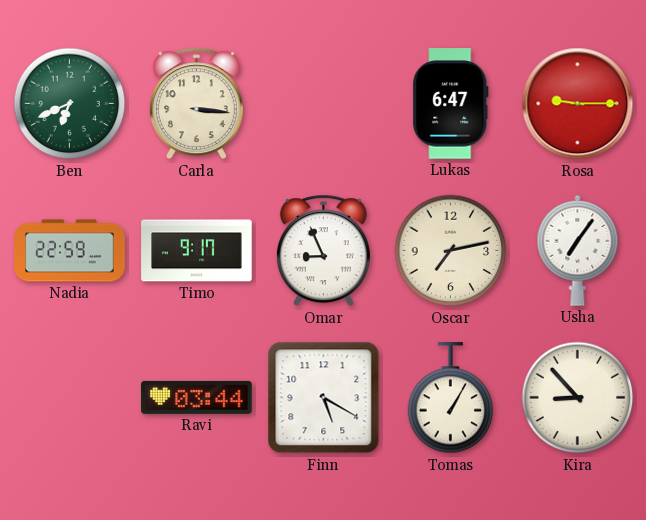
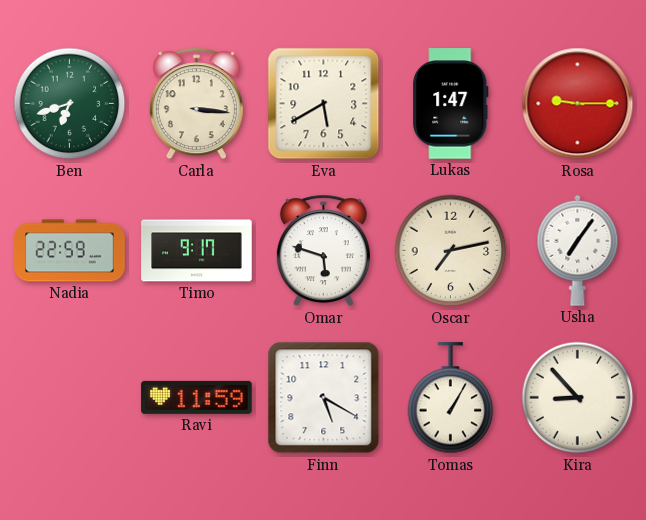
Ben: 6:41 -> 6:42 (70, 104)
Eva: none -> 5:40 (324, 104)
Lukas: 6:47 -> 1:47 (451, 104)
Omar: 8:56 -> 5:48 (323, 251)
Ravi: 03:44 -> 11:59 (197, 397)
